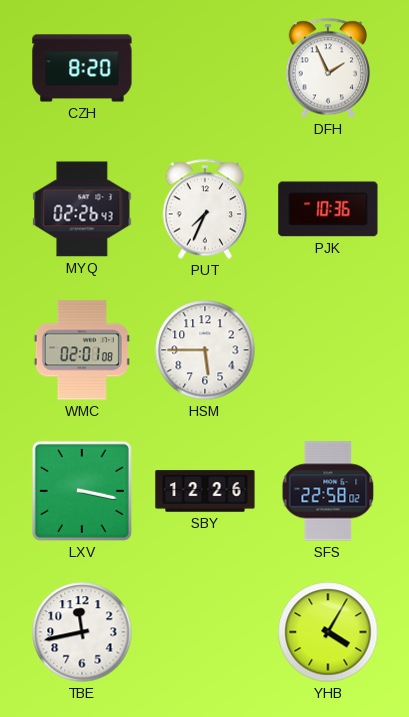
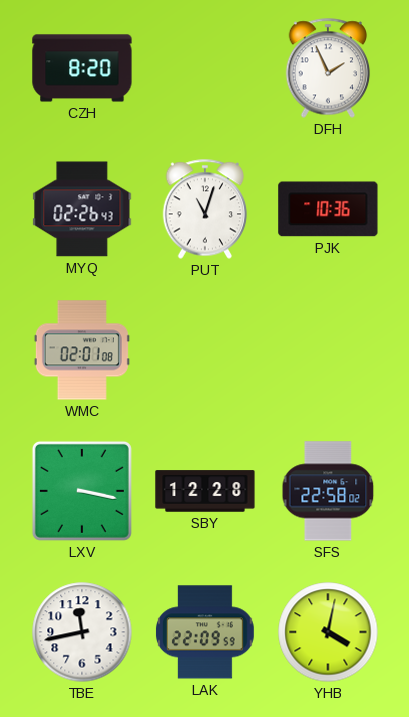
PUT: 7:34 -> 11:03 (205, 209)
HSM: 5:45 -> none (205, 350)
SBY: 12:26 -> 12:28 (205, 491)
LAK: none -> 22:09 (205, 632)
YHB: 4:05 -> 4:02 (328, 632)
